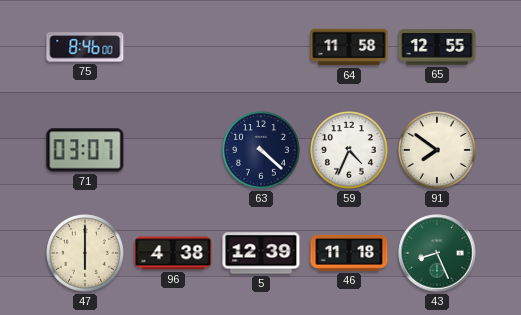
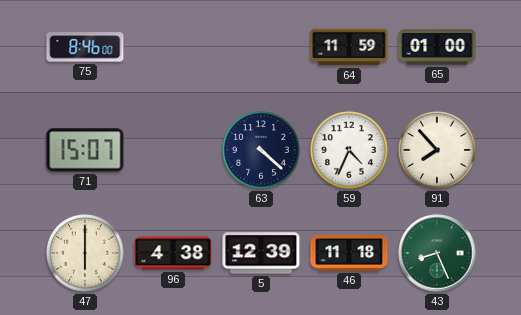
64: 11:58 -> 11:59 (349, 47)
65: 12:55 -> 01:00 (437, 47)
71: 03:07 -> 15:07 (85, 150)
91: 7:51 -> 7:53 (438, 151)
